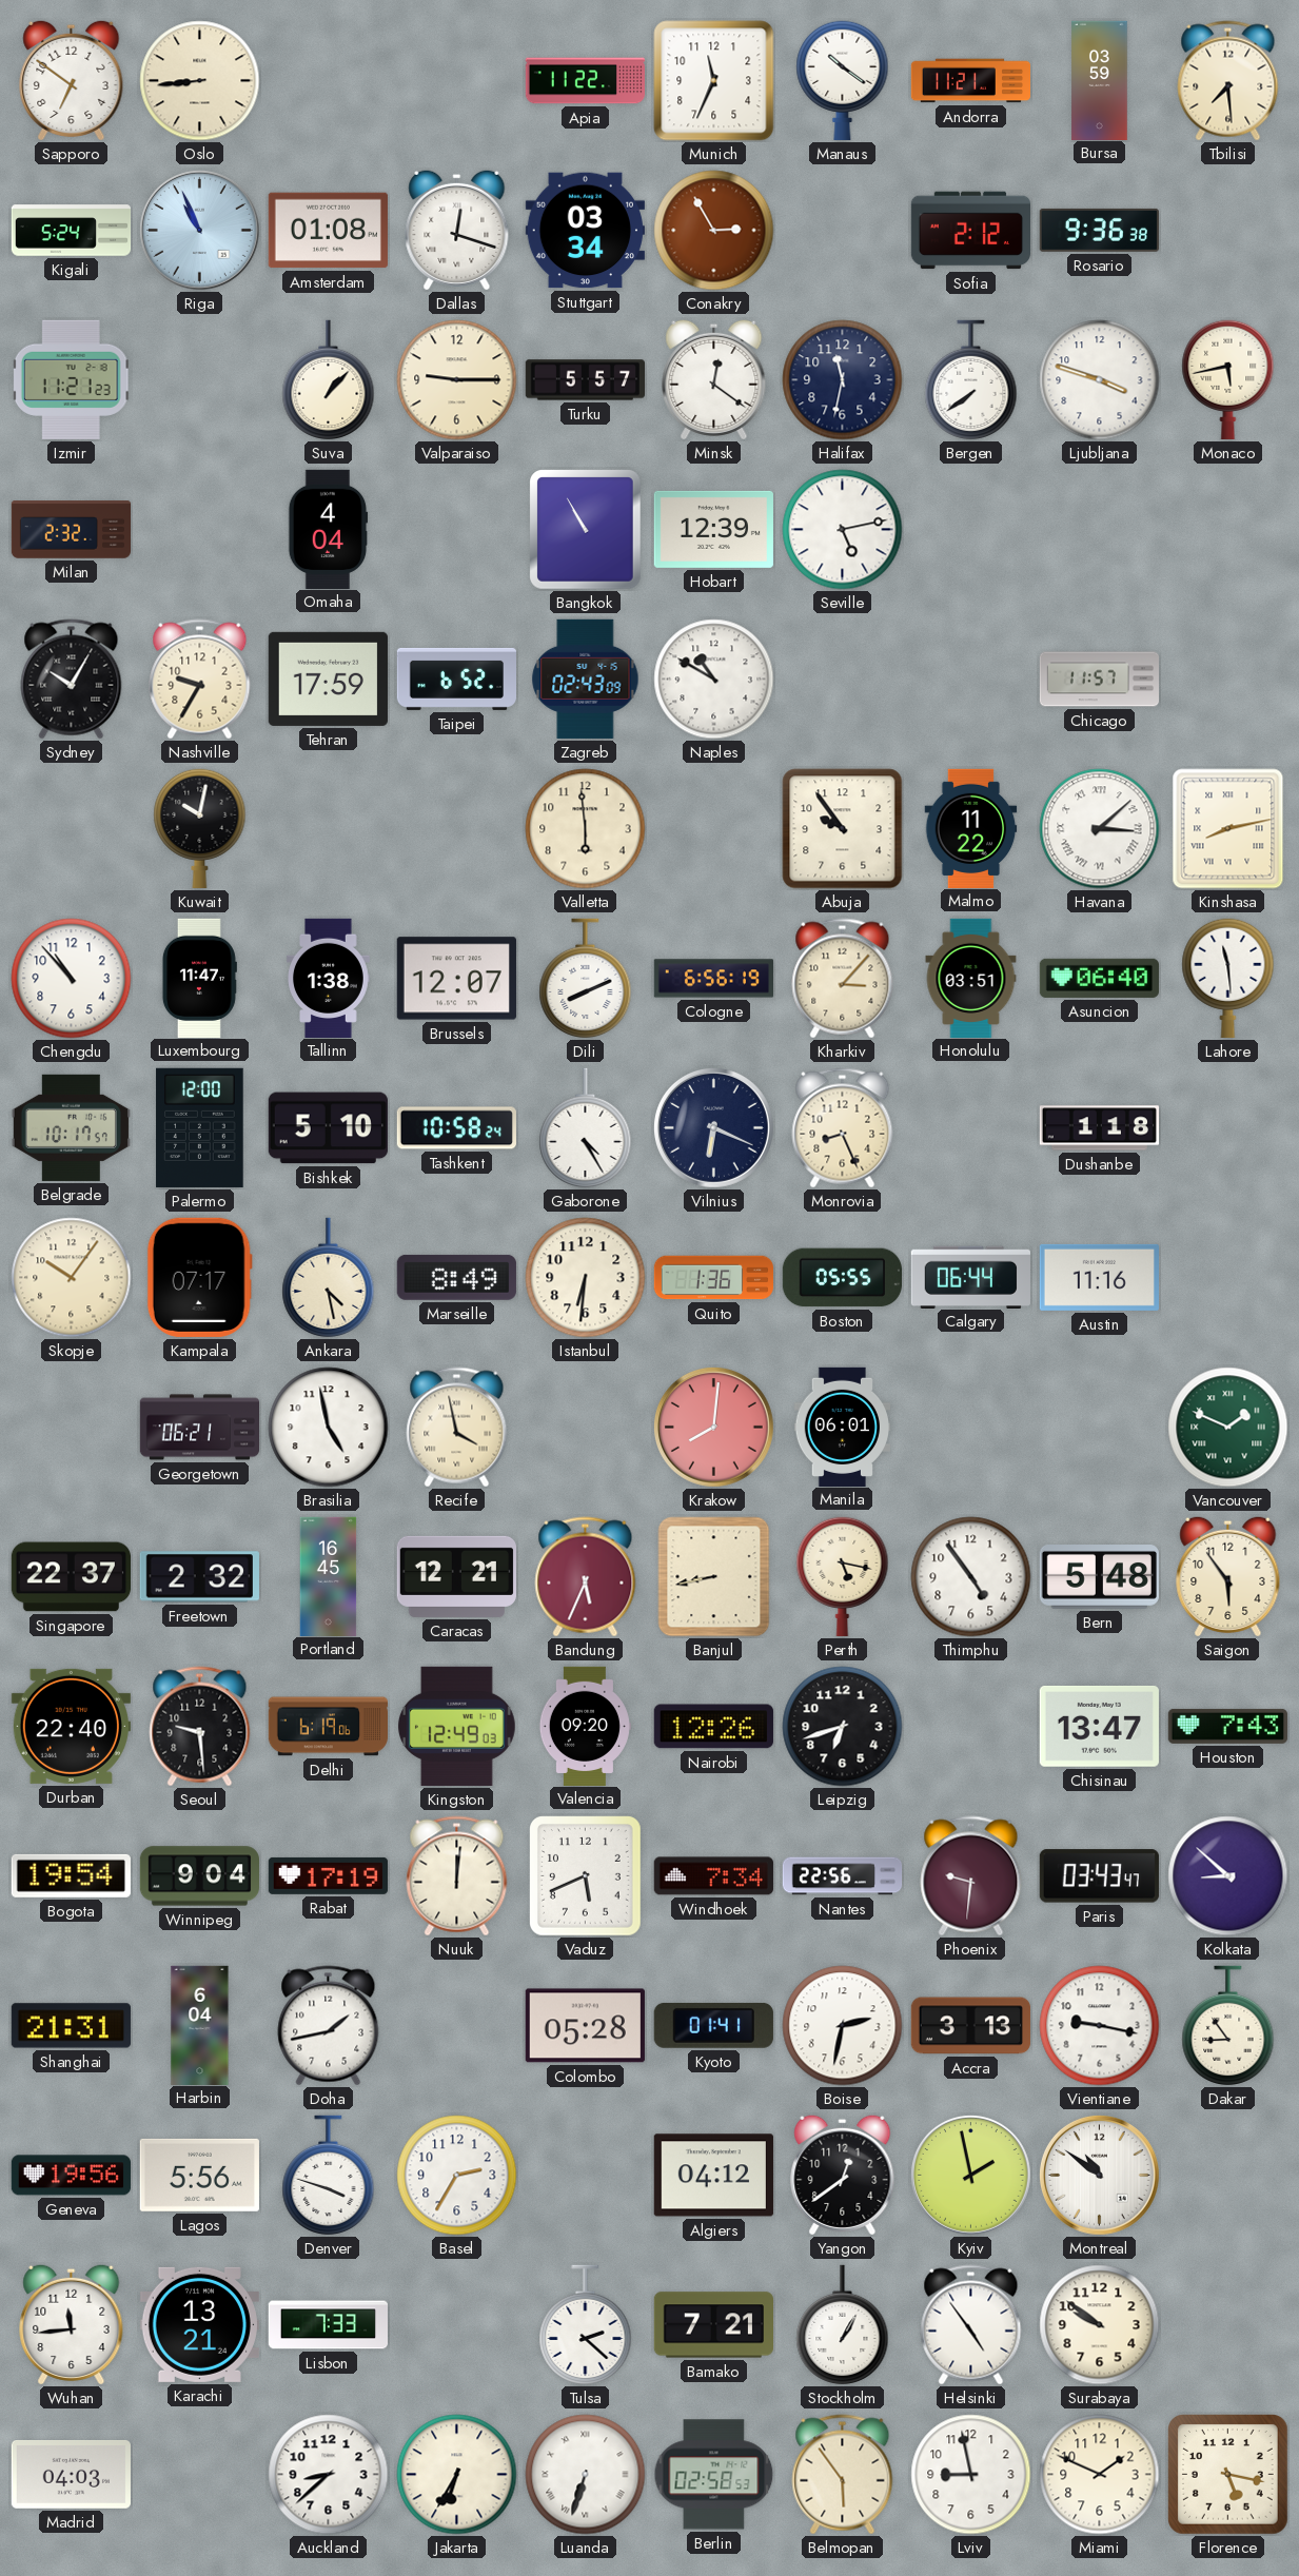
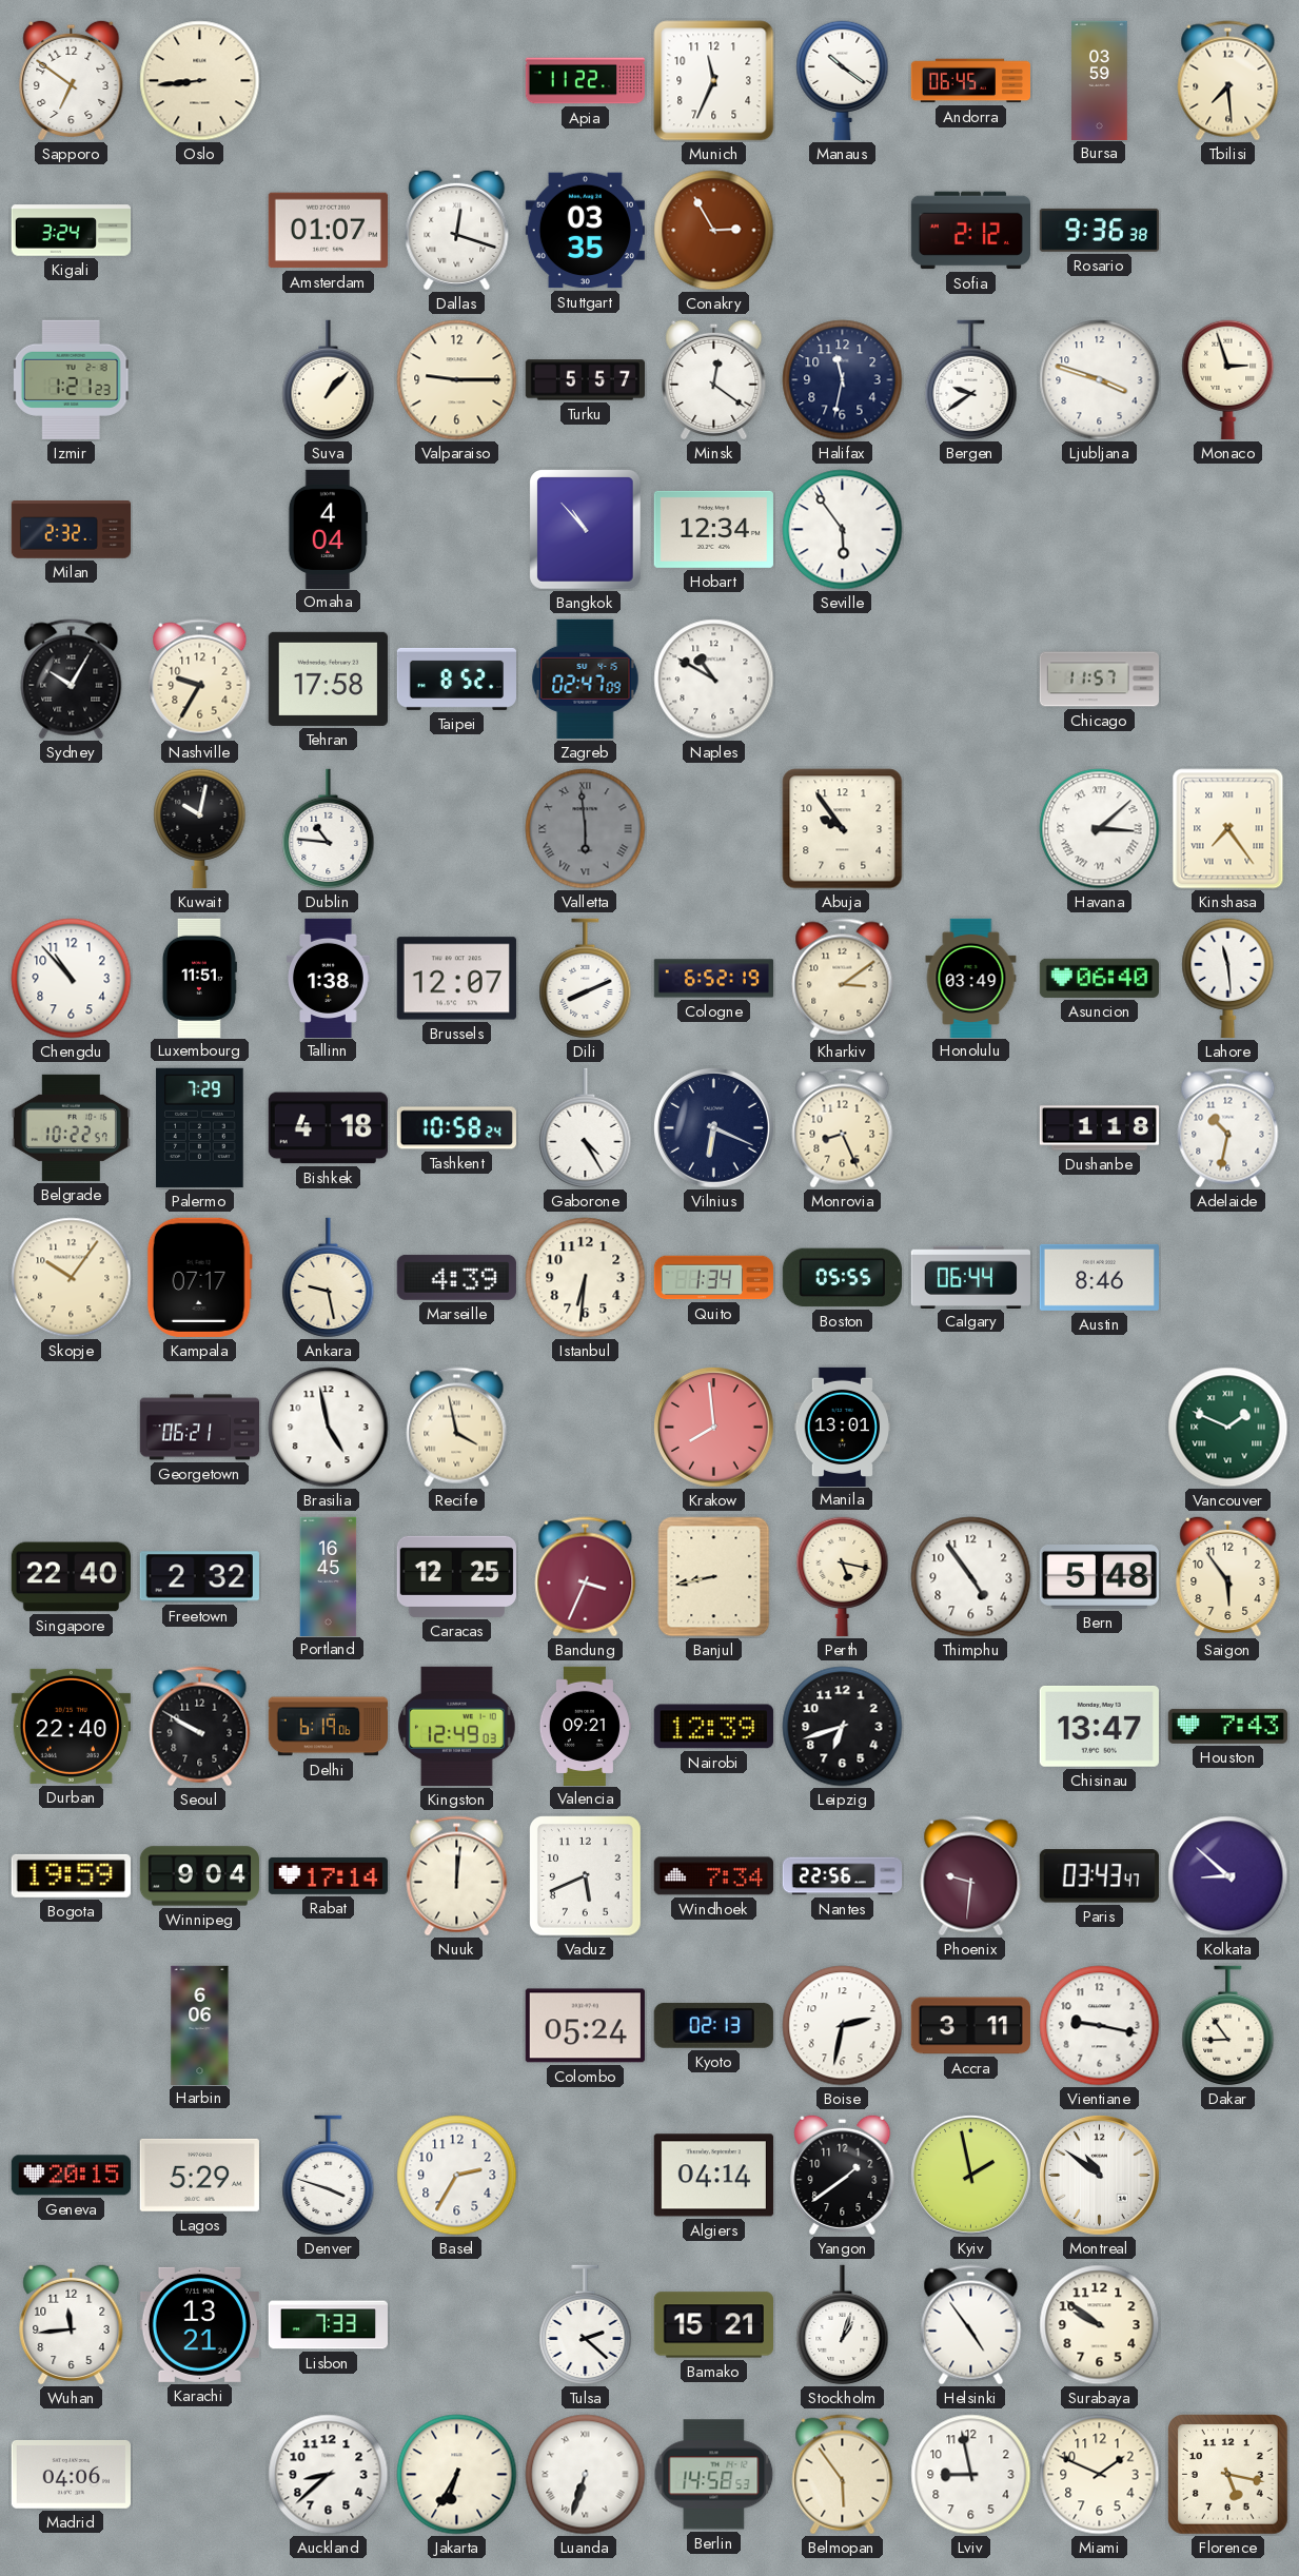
Andorra: 11:21 -> 06:45 (971, 81)
Kigali: 5:24 -> 3:24 (72, 231)
Riga: 10:56 -> none (199, 230)
Amsterdam: 01:08 -> 01:07 (328, 231)
Stuttgart: 03:34 -> 03:35 (585, 231)
Izmir: 11:21 -> 1:21 (71, 379)
Bergen: 7:39 -> 9:39 (971, 380)
Monaco: 5:43 -> 2:57 (1228, 379)
Bangkok: 10:55 -> 10:53 (586, 530)
Hobart: 12:39 -> 12:34 (713, 529)
Seville: 5:13 -> 5:54 (843, 530)
Tehran: 17:59 -> 17:58 (328, 679)
Taipei: 6:52 -> 8:52 (456, 679)
Zagreb: 02:43 -> 02:47 (586, 679)
Dublin: none -> 10:46 (329, 829)
Valletta dial: cream -> grey (586, 829)
Valletta numerals: Arabic -> Roman (586, 829)
Malmo: 11:22 -> none (971, 828)
Kinshasa: 8:13 -> 7:24 (1228, 829)
Luxembourg: 11:47 -> 11:51 (199, 978)
Cologne: 6:56 -> 6:52 (713, 979)
Kharkiv: 3:07 -> 3:09 (843, 979)
Honolulu: 03:51 -> 03:49 (971, 978)
Belgrade: 10:17 -> 10:22 (71, 1127)
Palermo: 12:00 -> 7:29 (200, 1127)
Bishkek: 5:10 -> 4:18 (328, 1128)
Adelaide: none -> 10:32 (1228, 1128)
Ankara: 4:28 -> 9:28 (329, 1278)
Marseille: 8:49 -> 4:39 (456, 1277)
Quito: 1:36 -> 1:34 (713, 1278)
Austin: 11:16 -> 8:46 (1099, 1277)
Krakow: 8:01 -> 7:59 (713, 1427)
Manila: 06:01 -> 13:01 (843, 1427)
Singapore: 22:37 -> 22:40 (71, 1577)
Caracas: 12:21 -> 12:25 (456, 1576)
Bandung: 5:34 -> 3:34 (586, 1577)
Seoul: 9:29 -> 9:50 (200, 1727)
Valencia: 09:20 -> 09:21 (585, 1726)
Nairobi: 12:26 -> 12:39 (713, 1727)
Bogota: 19:54 -> 19:59 (71, 1875)
Rabat: 17:19 -> 17:14 (328, 1875)
Shanghai: 21:31 -> none (71, 2026)
Harbin: 6:04 -> 6:06 (200, 2025)
Doha: 1:43 -> none (329, 2026)
Colombo: 05:28 -> 05:24 (585, 2026)
Kyoto: 01:41 -> 02:13 (713, 2025)
Accra: 3:13 -> 3:11 (970, 2026)
Geneva: 19:56 -> 20:15 (71, 2176)
Lagos: 5:56 -> 5:29 (199, 2175)
Algiers: 04:12 -> 04:14 (713, 2176)
Yangon: 12:39 -> 1:39 (843, 2175)
Bamako: 7:21 -> 15:21 (713, 2325)
Stockholm: 1:05 -> 1:03 (843, 2325)
Madrid: 04:03 -> 04:06 (71, 2474)
Berlin: 02:58 -> 14:58 (714, 2475)
